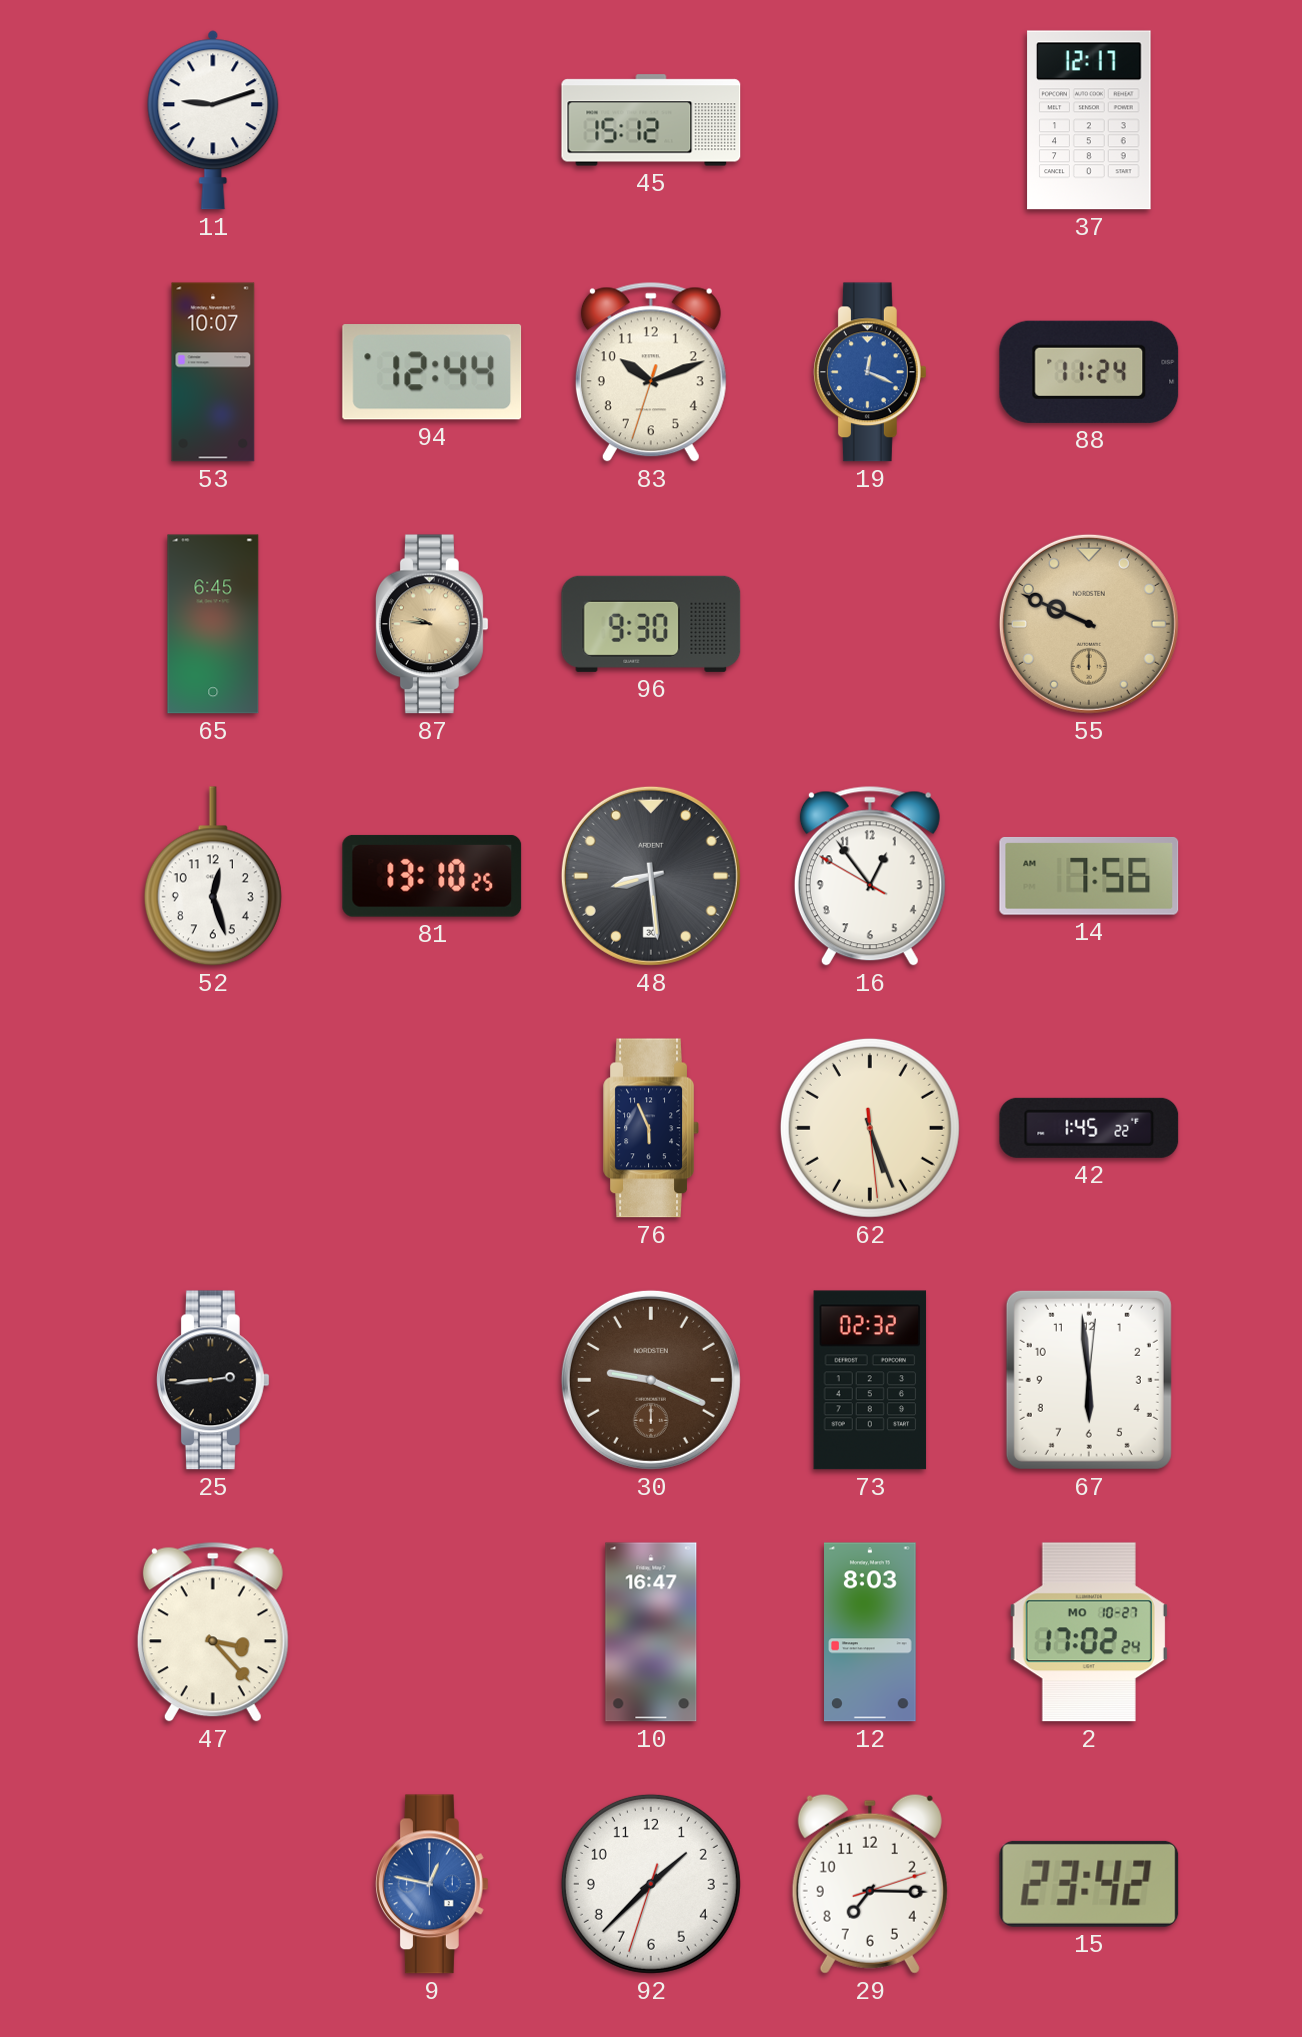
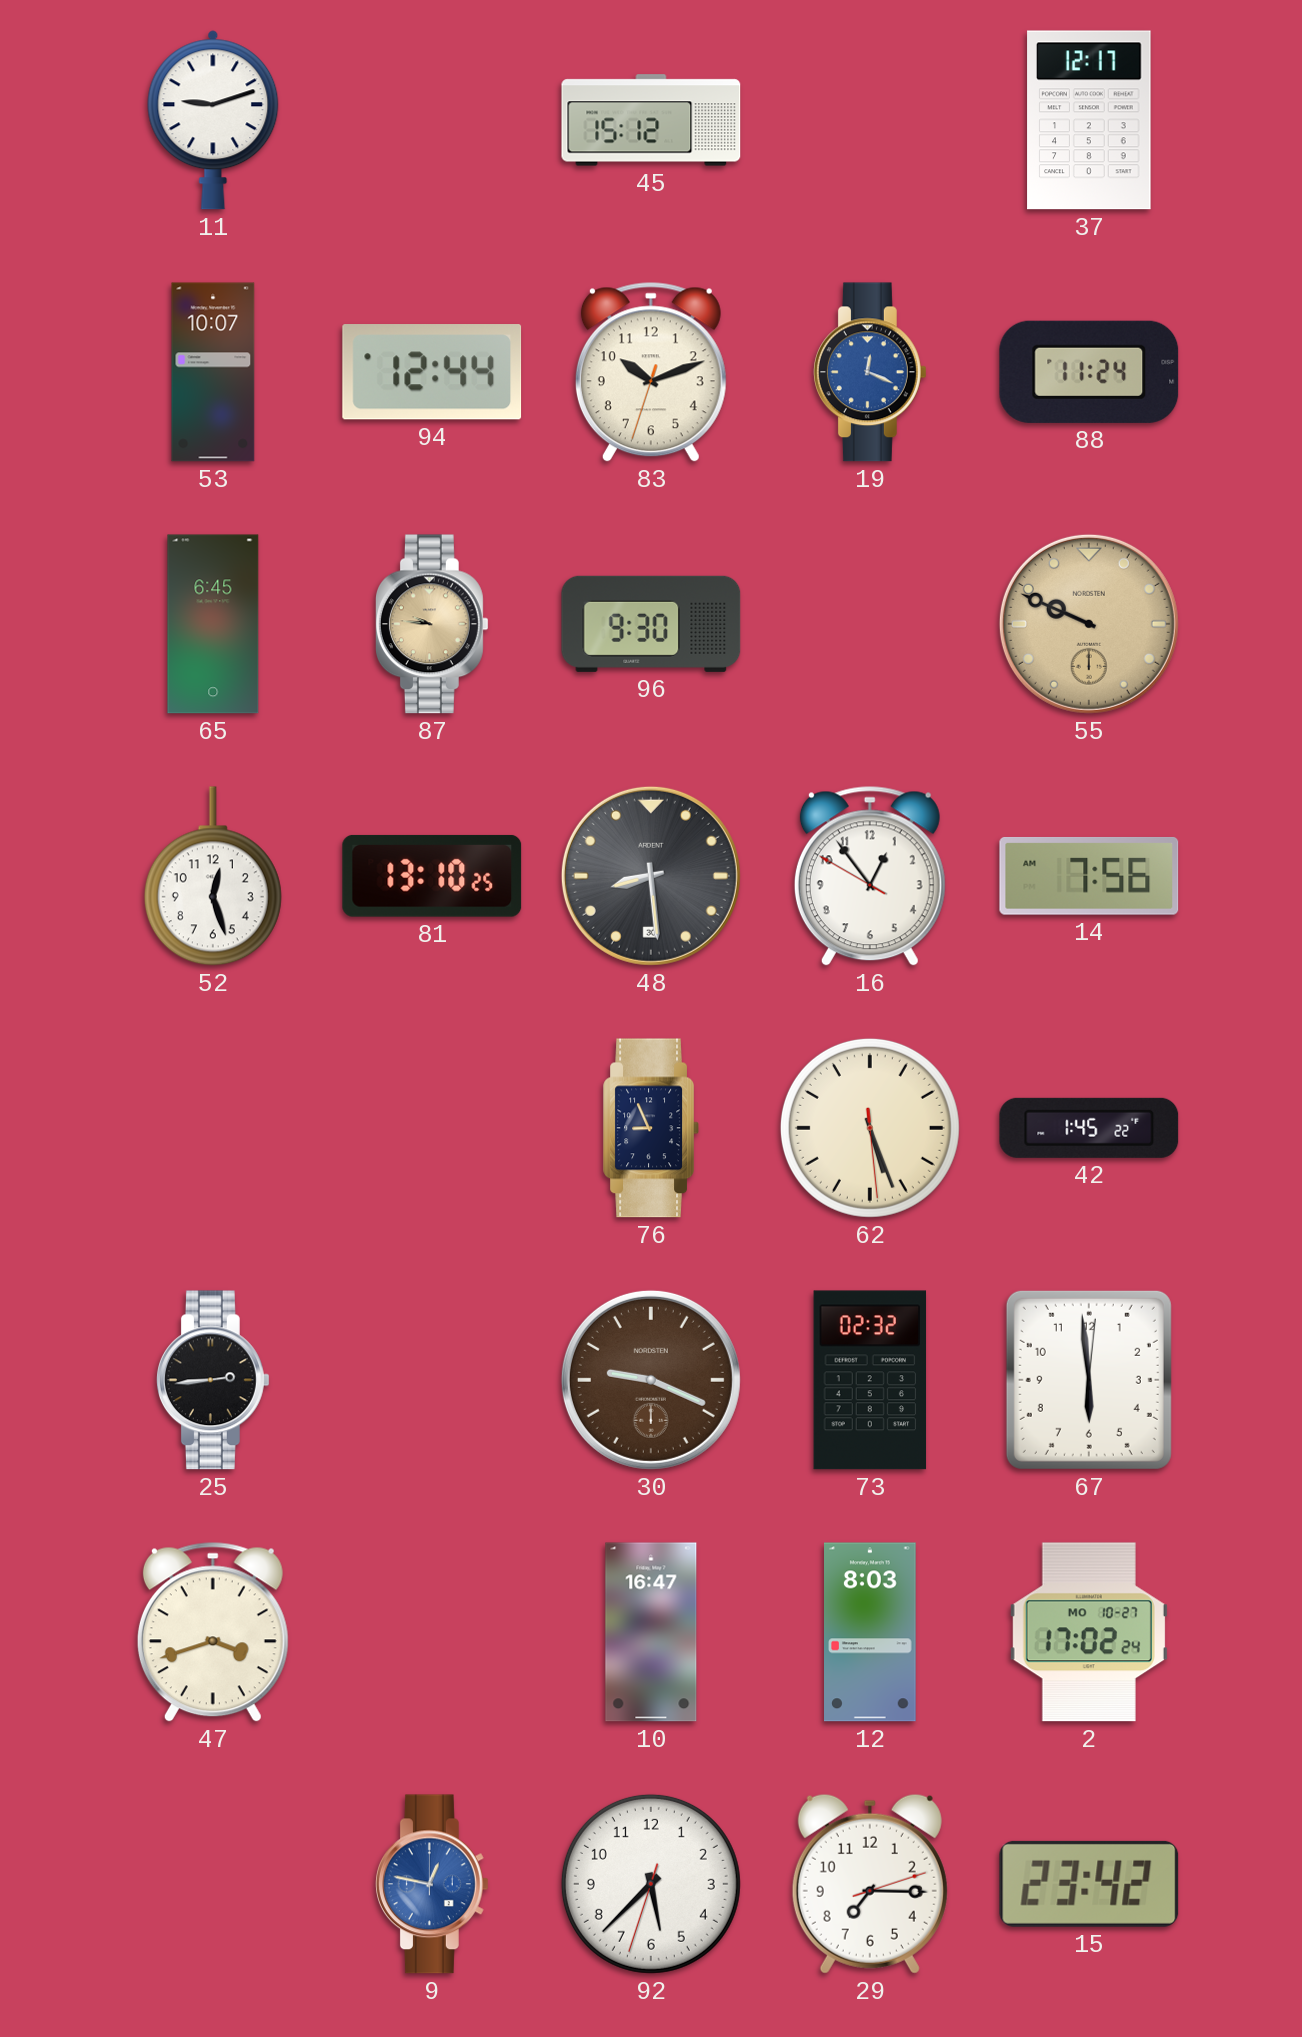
76: 5:56 -> 8:56 (651, 1128)
47: 3:23 -> 3:42 (213, 1632)
92: 1:37 -> 5:37 (651, 1884)
